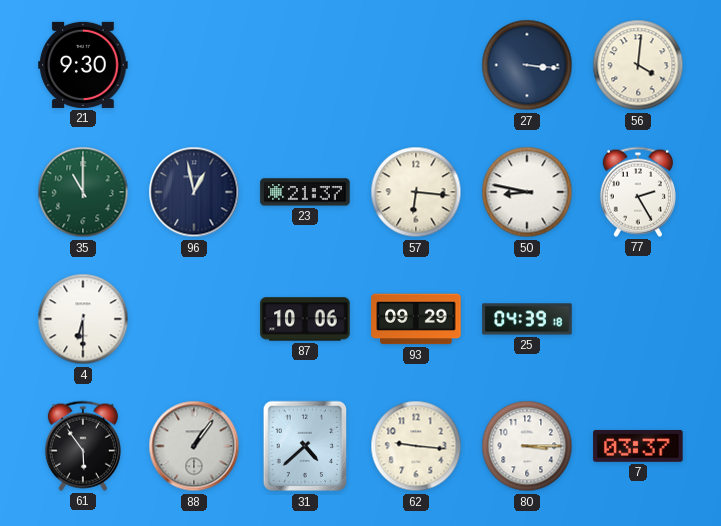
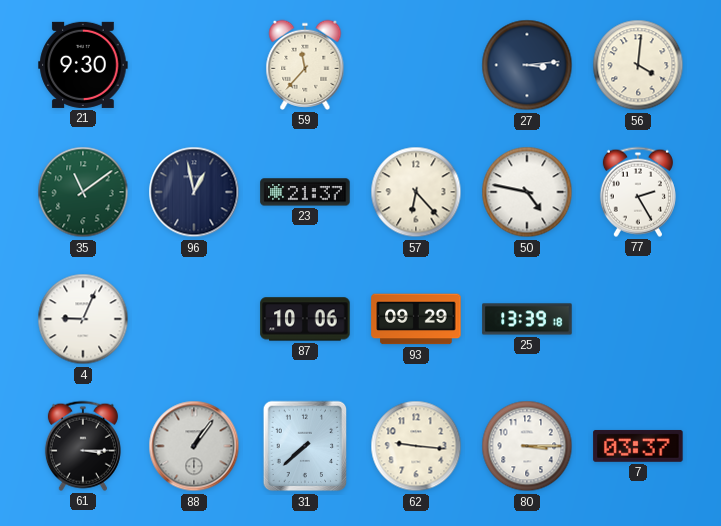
59: none -> 11:37 (305, 65)
27: 3:16 -> 3:14 (527, 65)
35: 11:00 -> 11:09 (83, 192)
57: 6:16 -> 6:23 (416, 192)
50: 8:47 -> 4:47 (527, 192)
4: 6:30 -> 9:04 (83, 319)
25: 04:39 -> 13:39 (527, 319)
61: 5:54 -> 3:15 (83, 446)
31: 4:38 -> 7:38 (305, 446)
